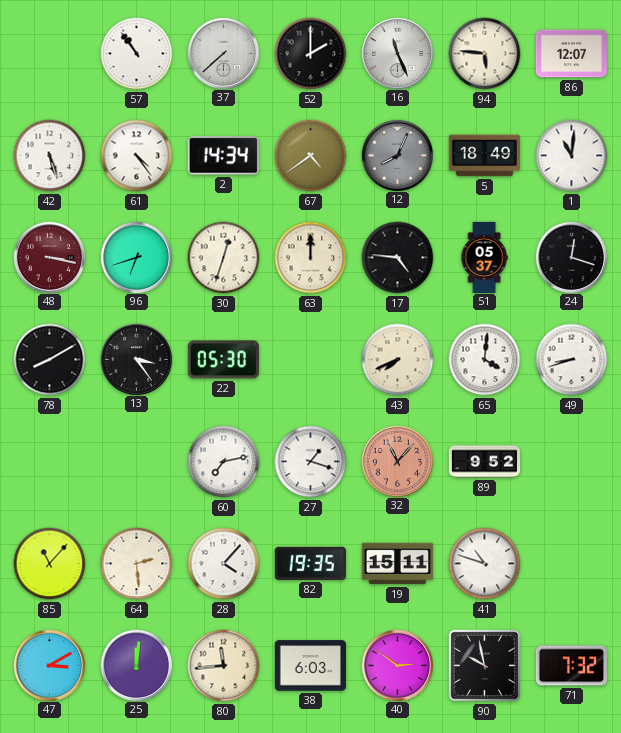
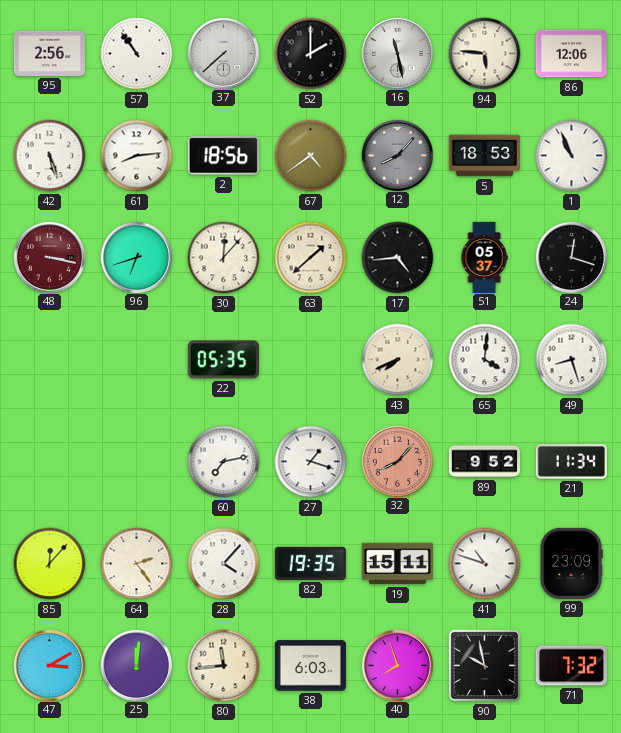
95: none -> 2:56 (49, 53)
16: 11:26 -> 11:28 (397, 53)
86: 12:07 -> 12:06 (571, 54)
61: 4:24 -> 8:14 (137, 156)
2: 14:34 -> 18:56 (223, 156)
12: 8:04 -> 8:07 (397, 155)
5: 18:49 -> 18:53 (484, 156)
1: 11:01 -> 10:56 (572, 156)
30: 12:33 -> 12:07 (224, 258)
63: 12:00 -> 1:38 (311, 258)
17: 4:46 -> 4:44 (398, 258)
78: 8:10 -> none (50, 360)
13: 3:24 -> none (136, 359)
22: 05:30 -> 05:35 (223, 360)
49: 8:42 -> 8:27 (572, 360)
32: 11:07 -> 8:07 (397, 461)
21: none -> 11:34 (571, 462)
85: 11:07 -> 12:07 (50, 564)
64: 2:29 -> 2:24 (137, 564)
99: none -> 23:09 (571, 563)
40: 2:51 -> 7:57 (397, 665)
